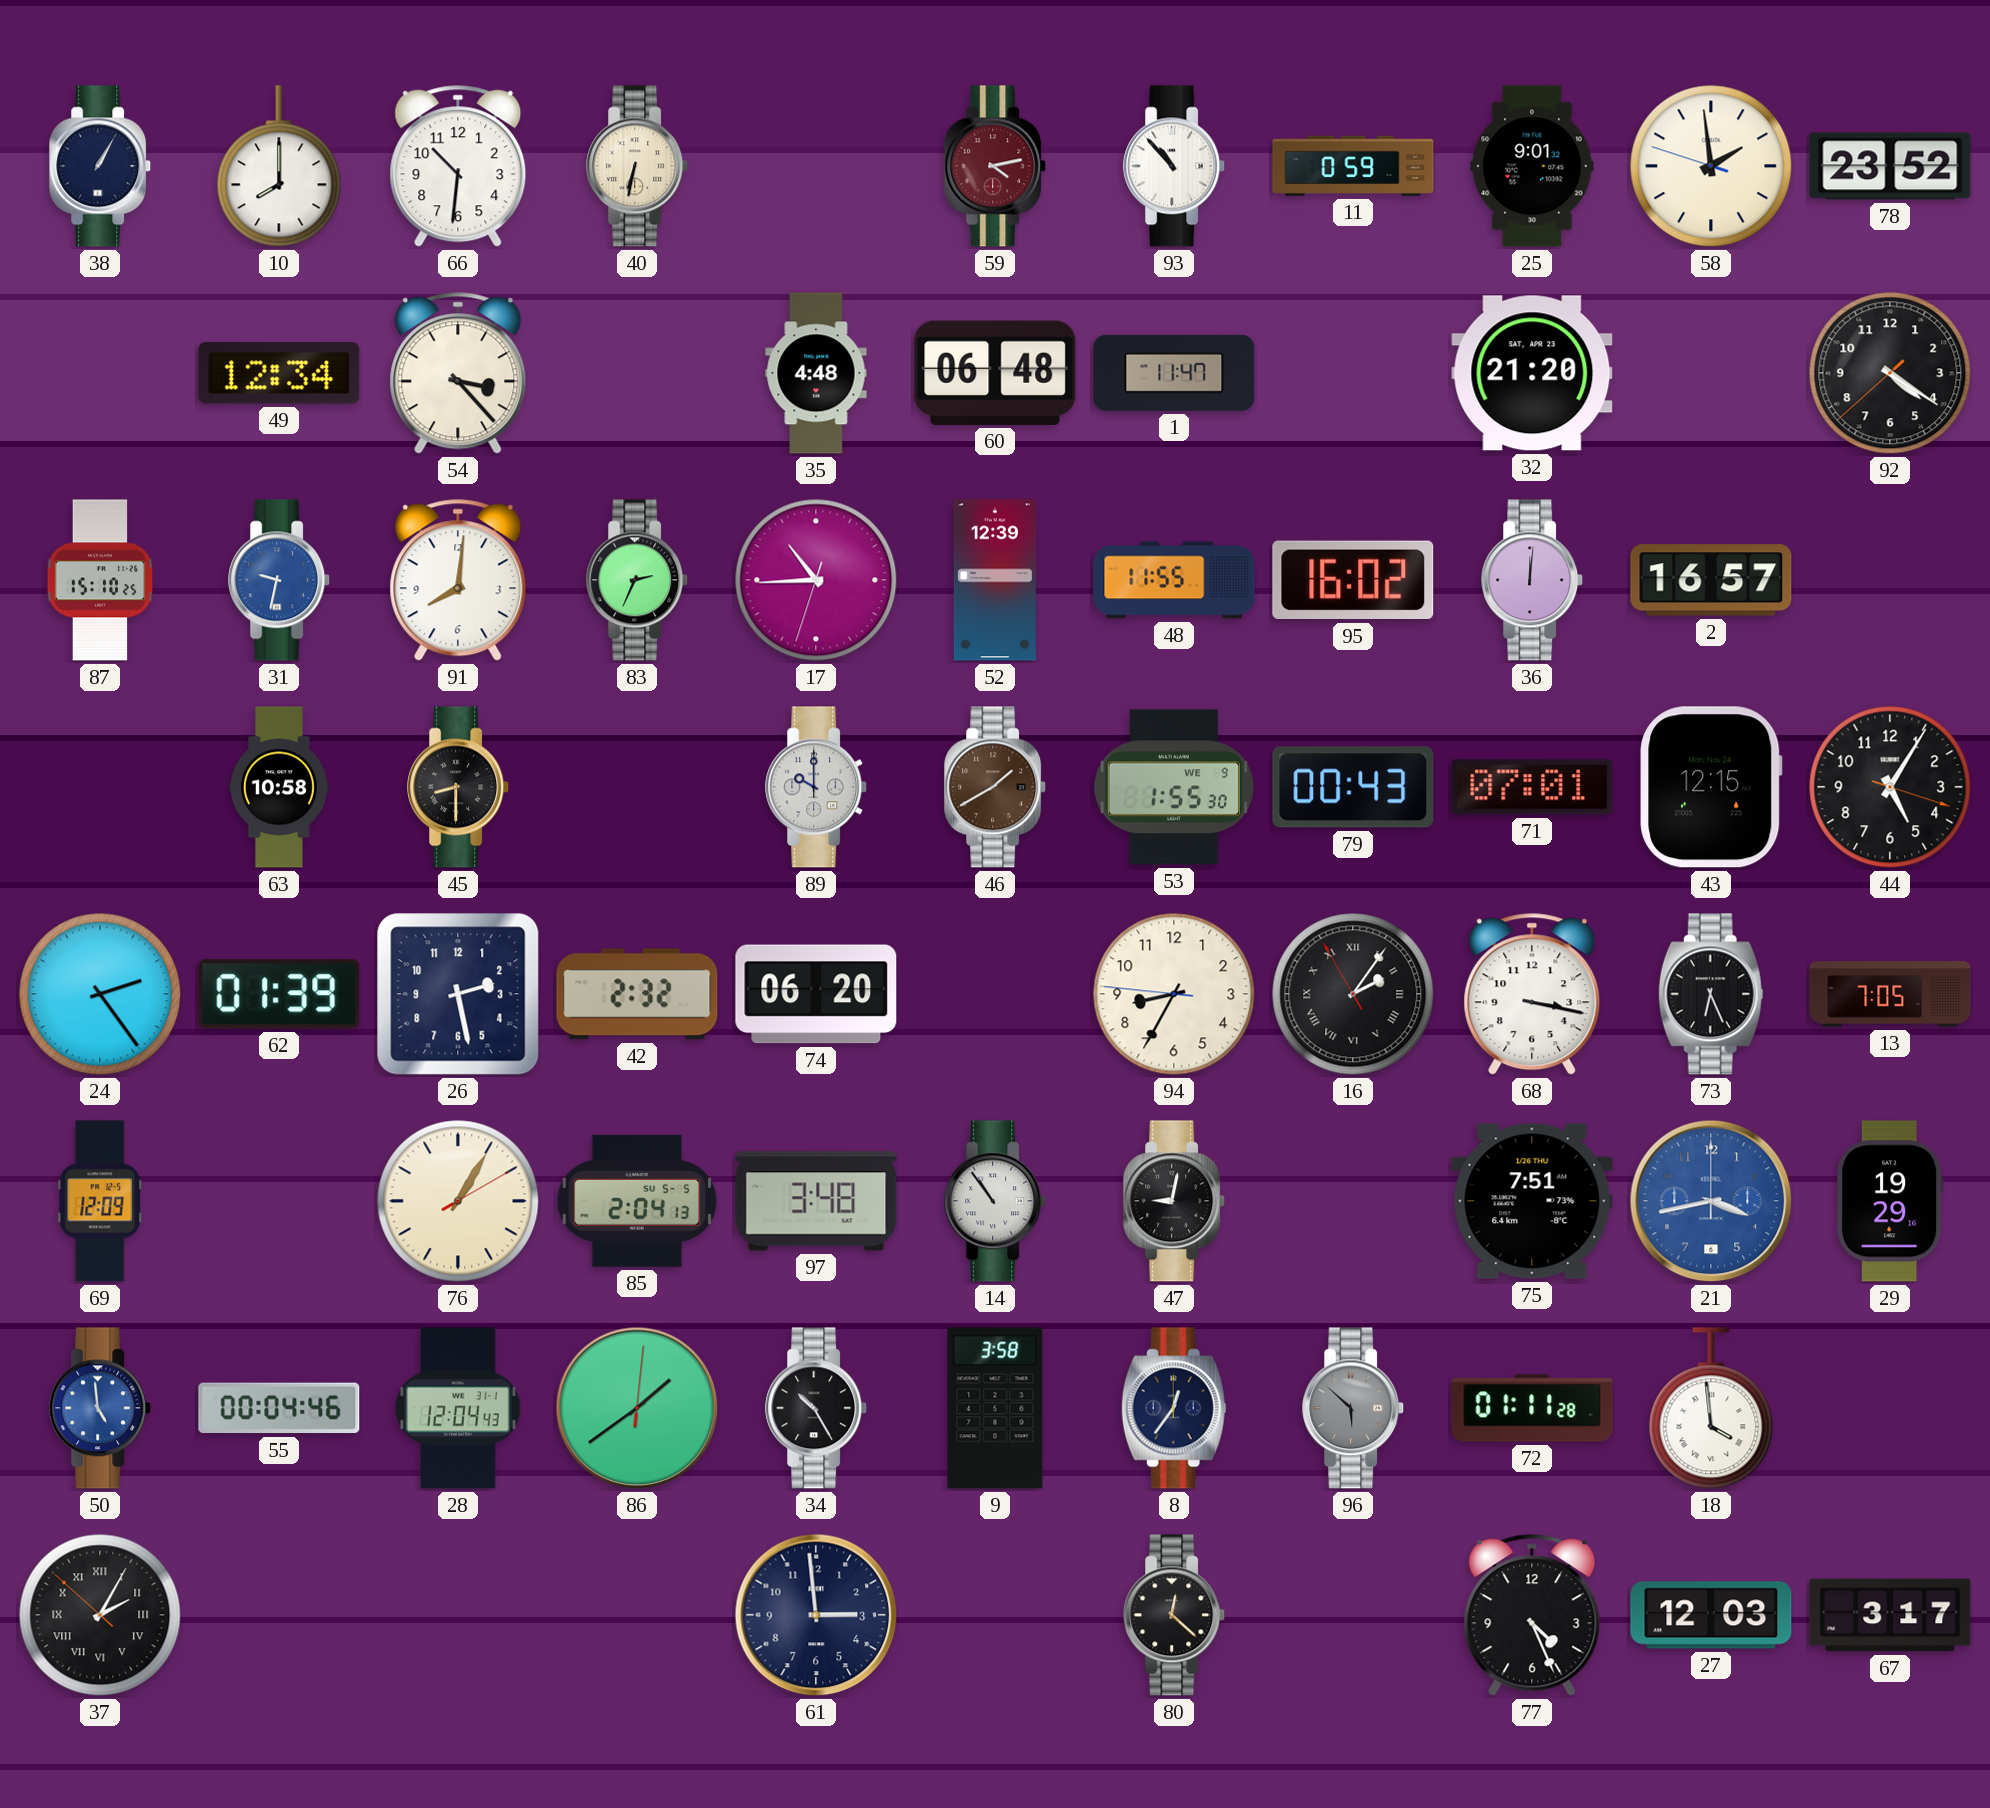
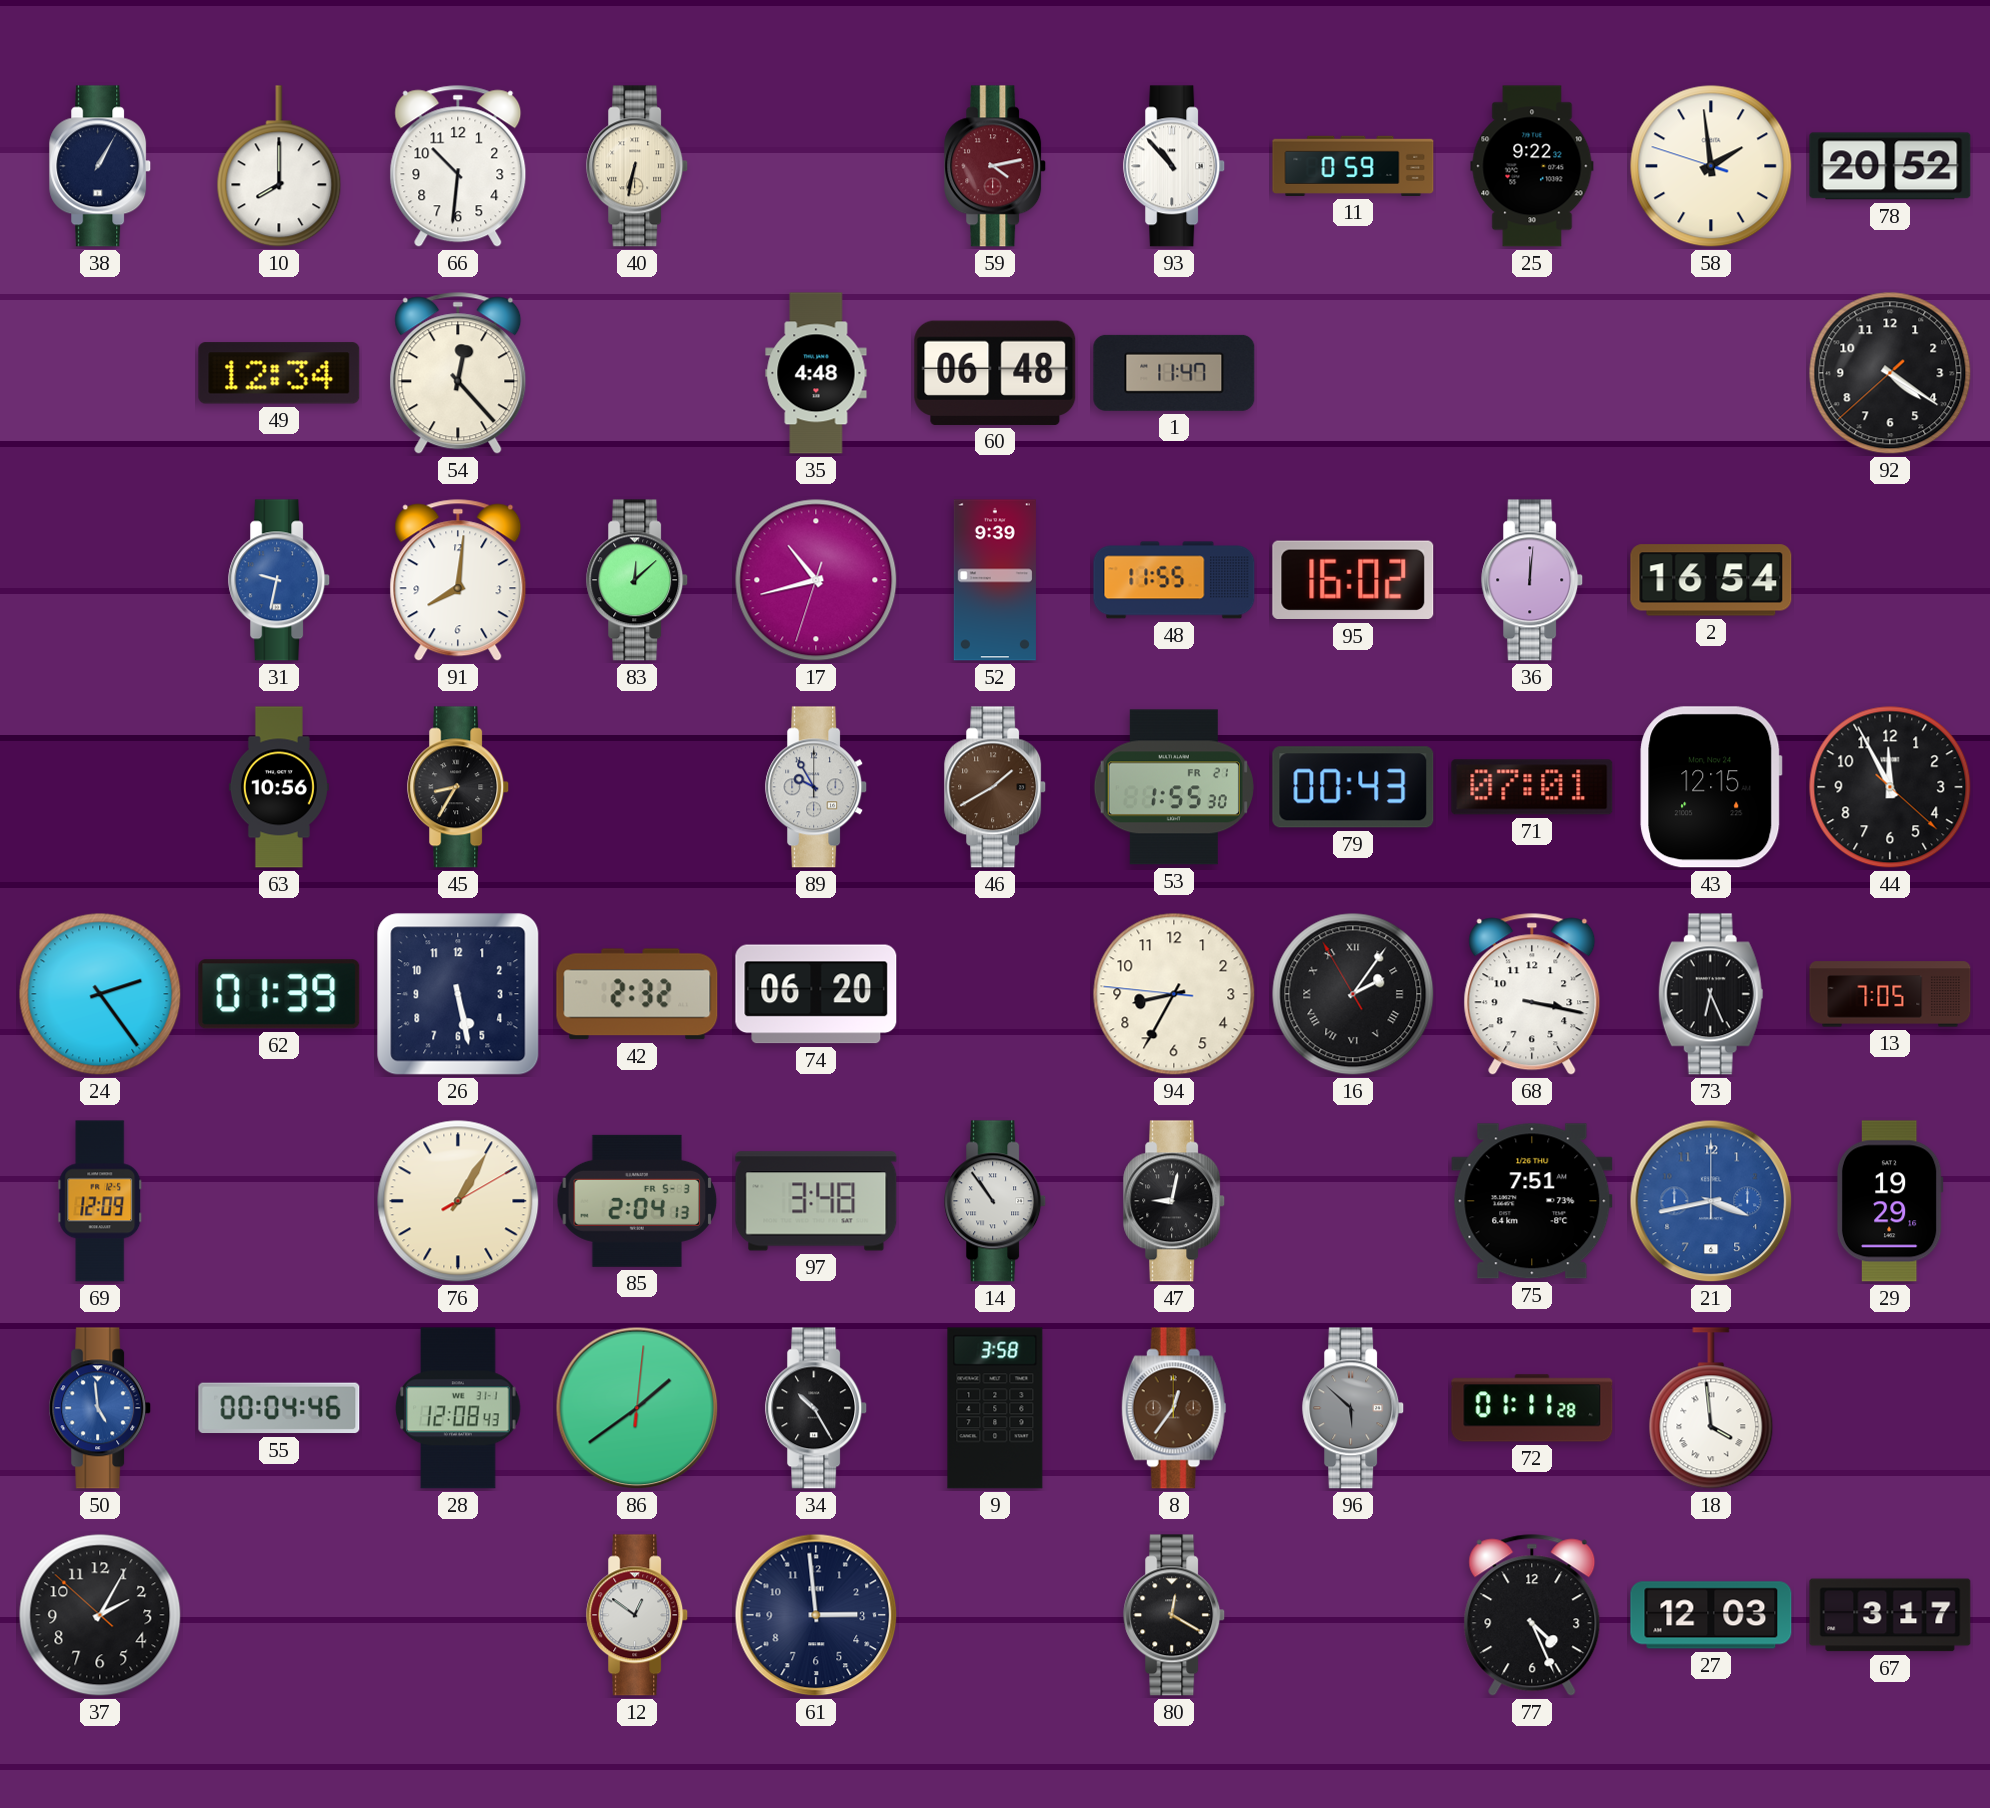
25: 9:01 -> 9:22 (1532, 166)
78: 23:52 -> 20:52 (1890, 166)
54: 3:23 -> 12:23 (458, 373)
32: 21:20 -> none (1532, 373)
87: 15:10 -> none (100, 580)
83: 2:34 -> 12:08 (638, 580)
17: 10:44 -> 10:42 (816, 580)
52: 12:39 -> 9:39 (995, 580)
2: 16:57 -> 16:54 (1711, 580)
63: 10:58 -> 10:56 (279, 787)
45: 8:30 -> 8:35 (459, 787)
89: 10:00 -> 9:55 (817, 787)
53 date: WE 9 -> FR 21 (1174, 787)
44: 5:05 -> 11:55 (1890, 787)
26: 2:28 -> 5:28 (458, 994)
85 date: SU 5-5 -> FR 5-3 (637, 1201)
28: 12:04 -> 12:08 (458, 1408)
8 dial: navy -> brown (1174, 1408)
37 numerals: Roman -> Arabic (100, 1615)
12: none -> 12:51 (638, 1615)
80: 12:22 -> 12:20 (1175, 1615)
